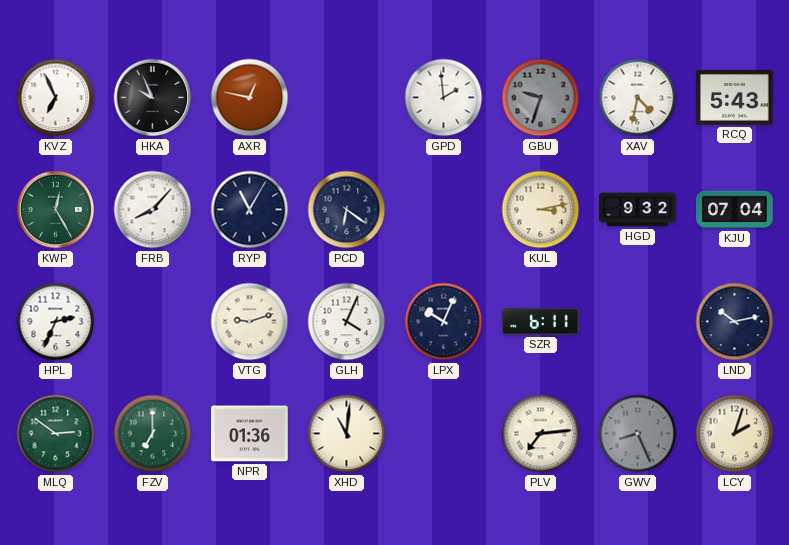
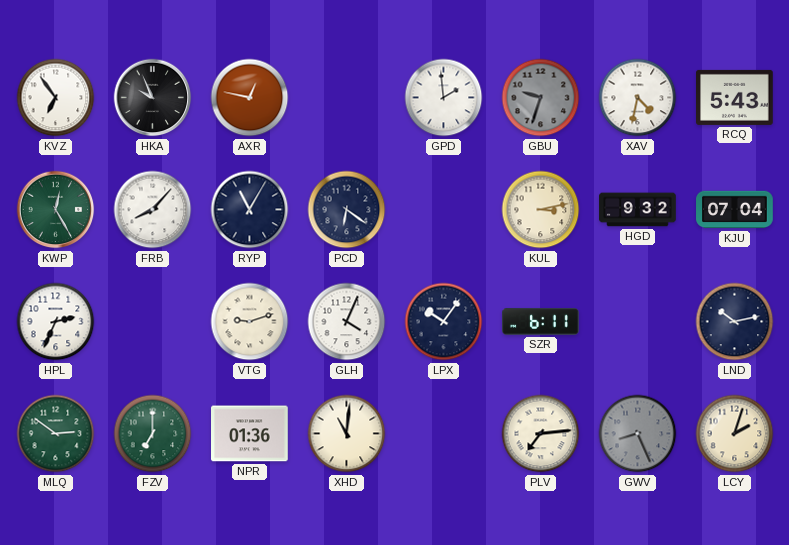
KVZ: 6:56 -> 6:54 (56, 98)
LPX: 10:04 -> 10:06 (444, 322)
